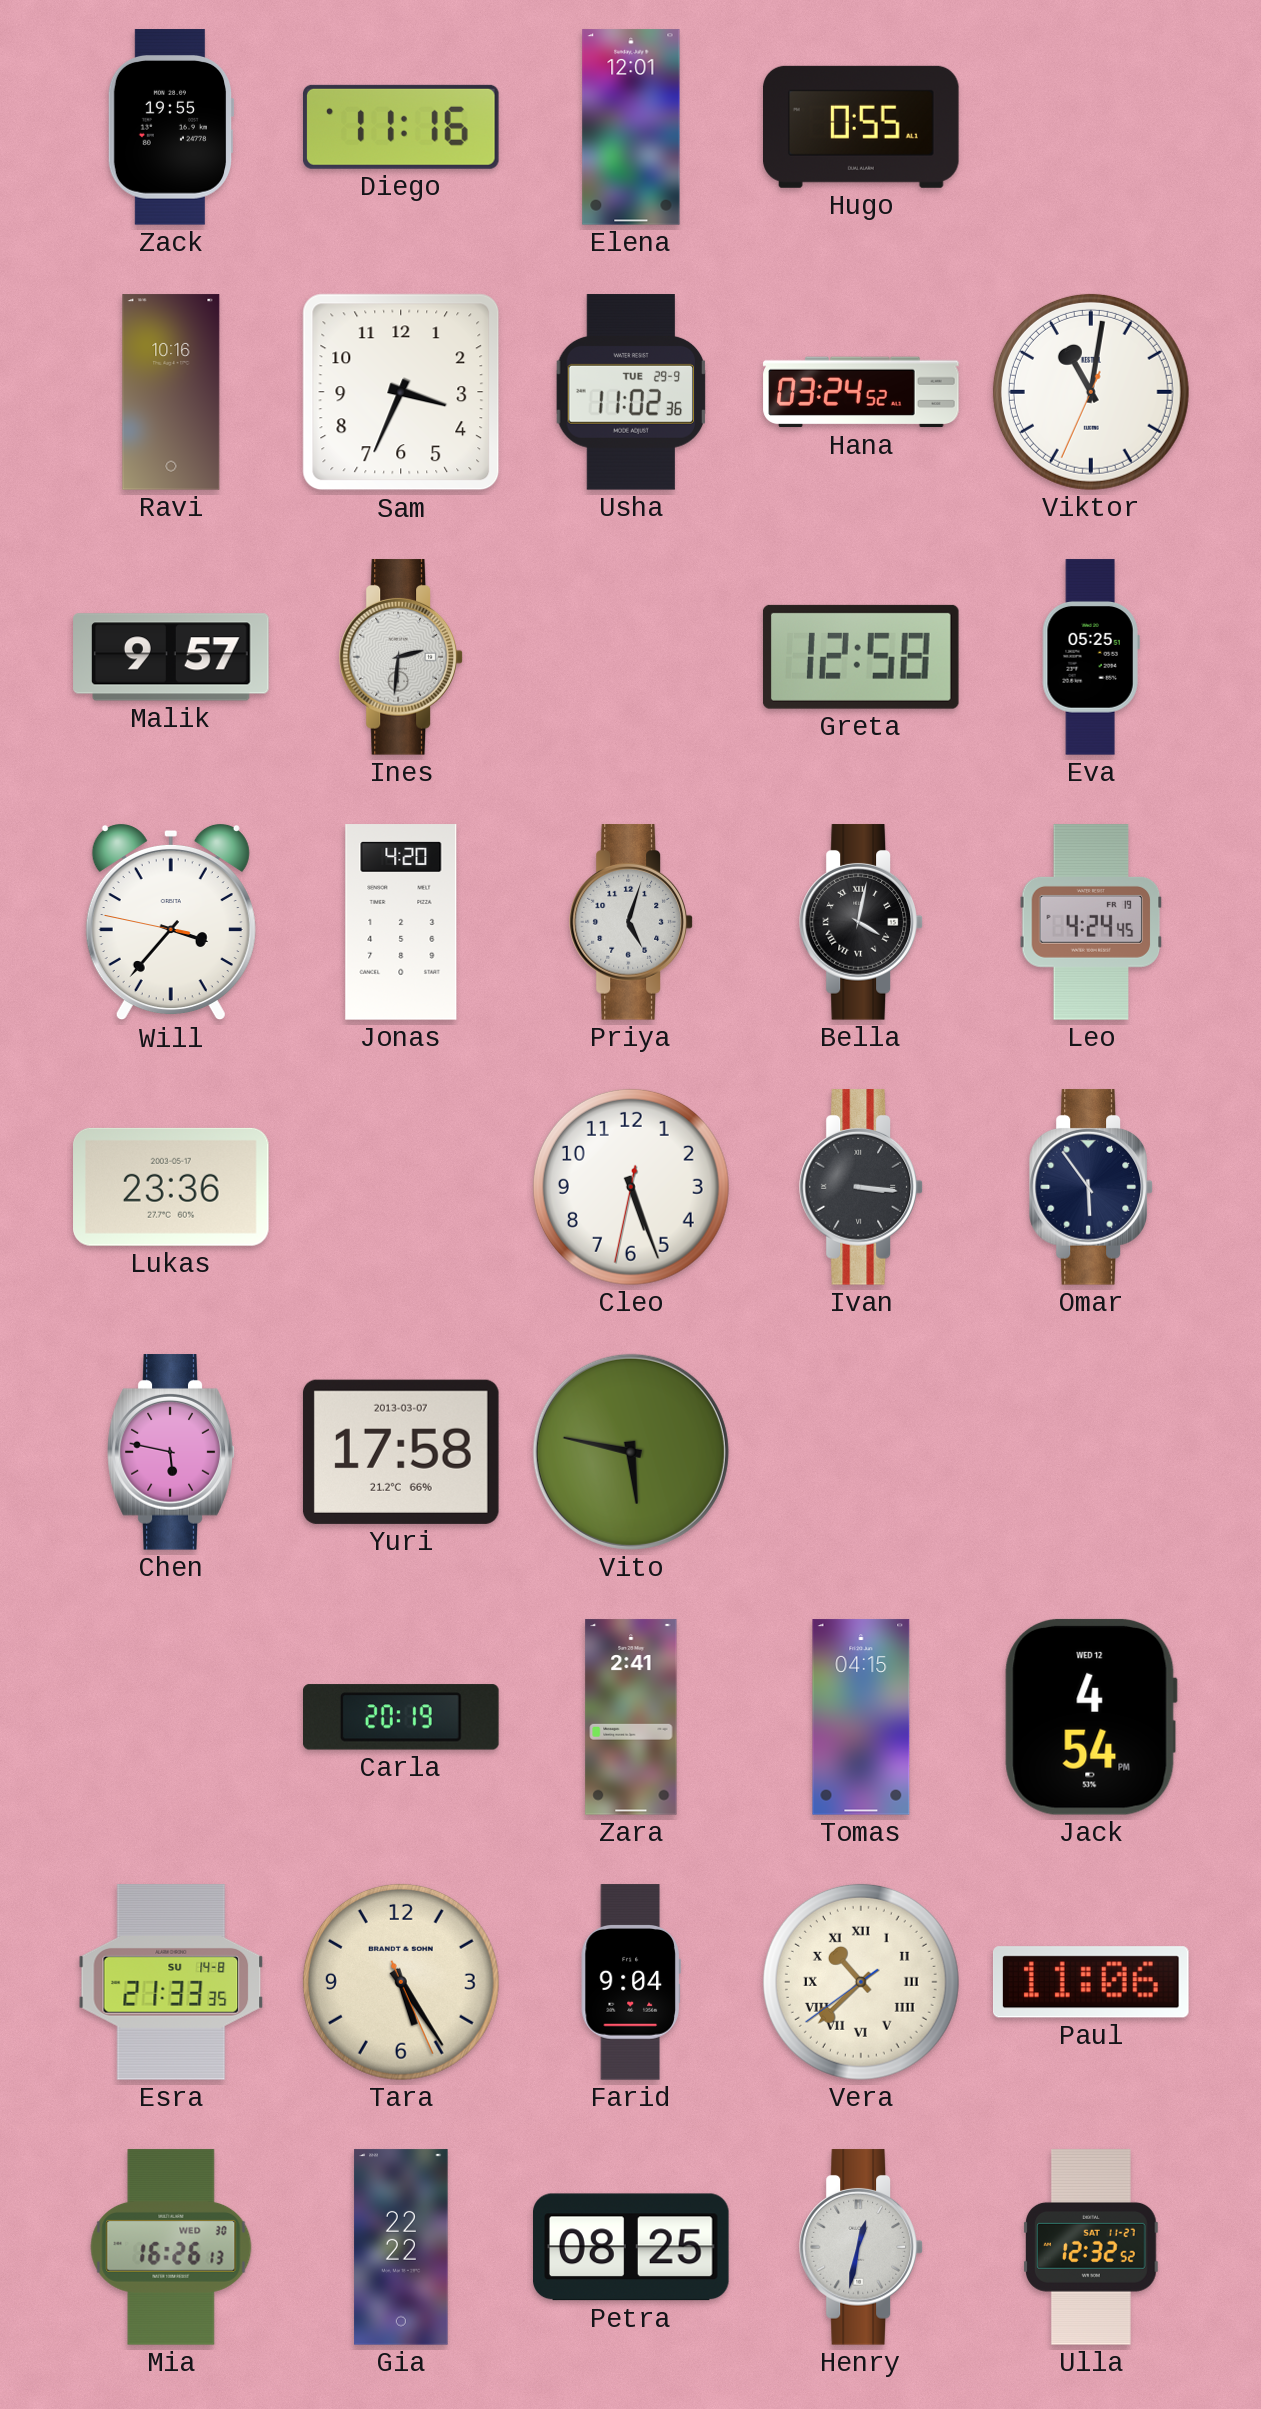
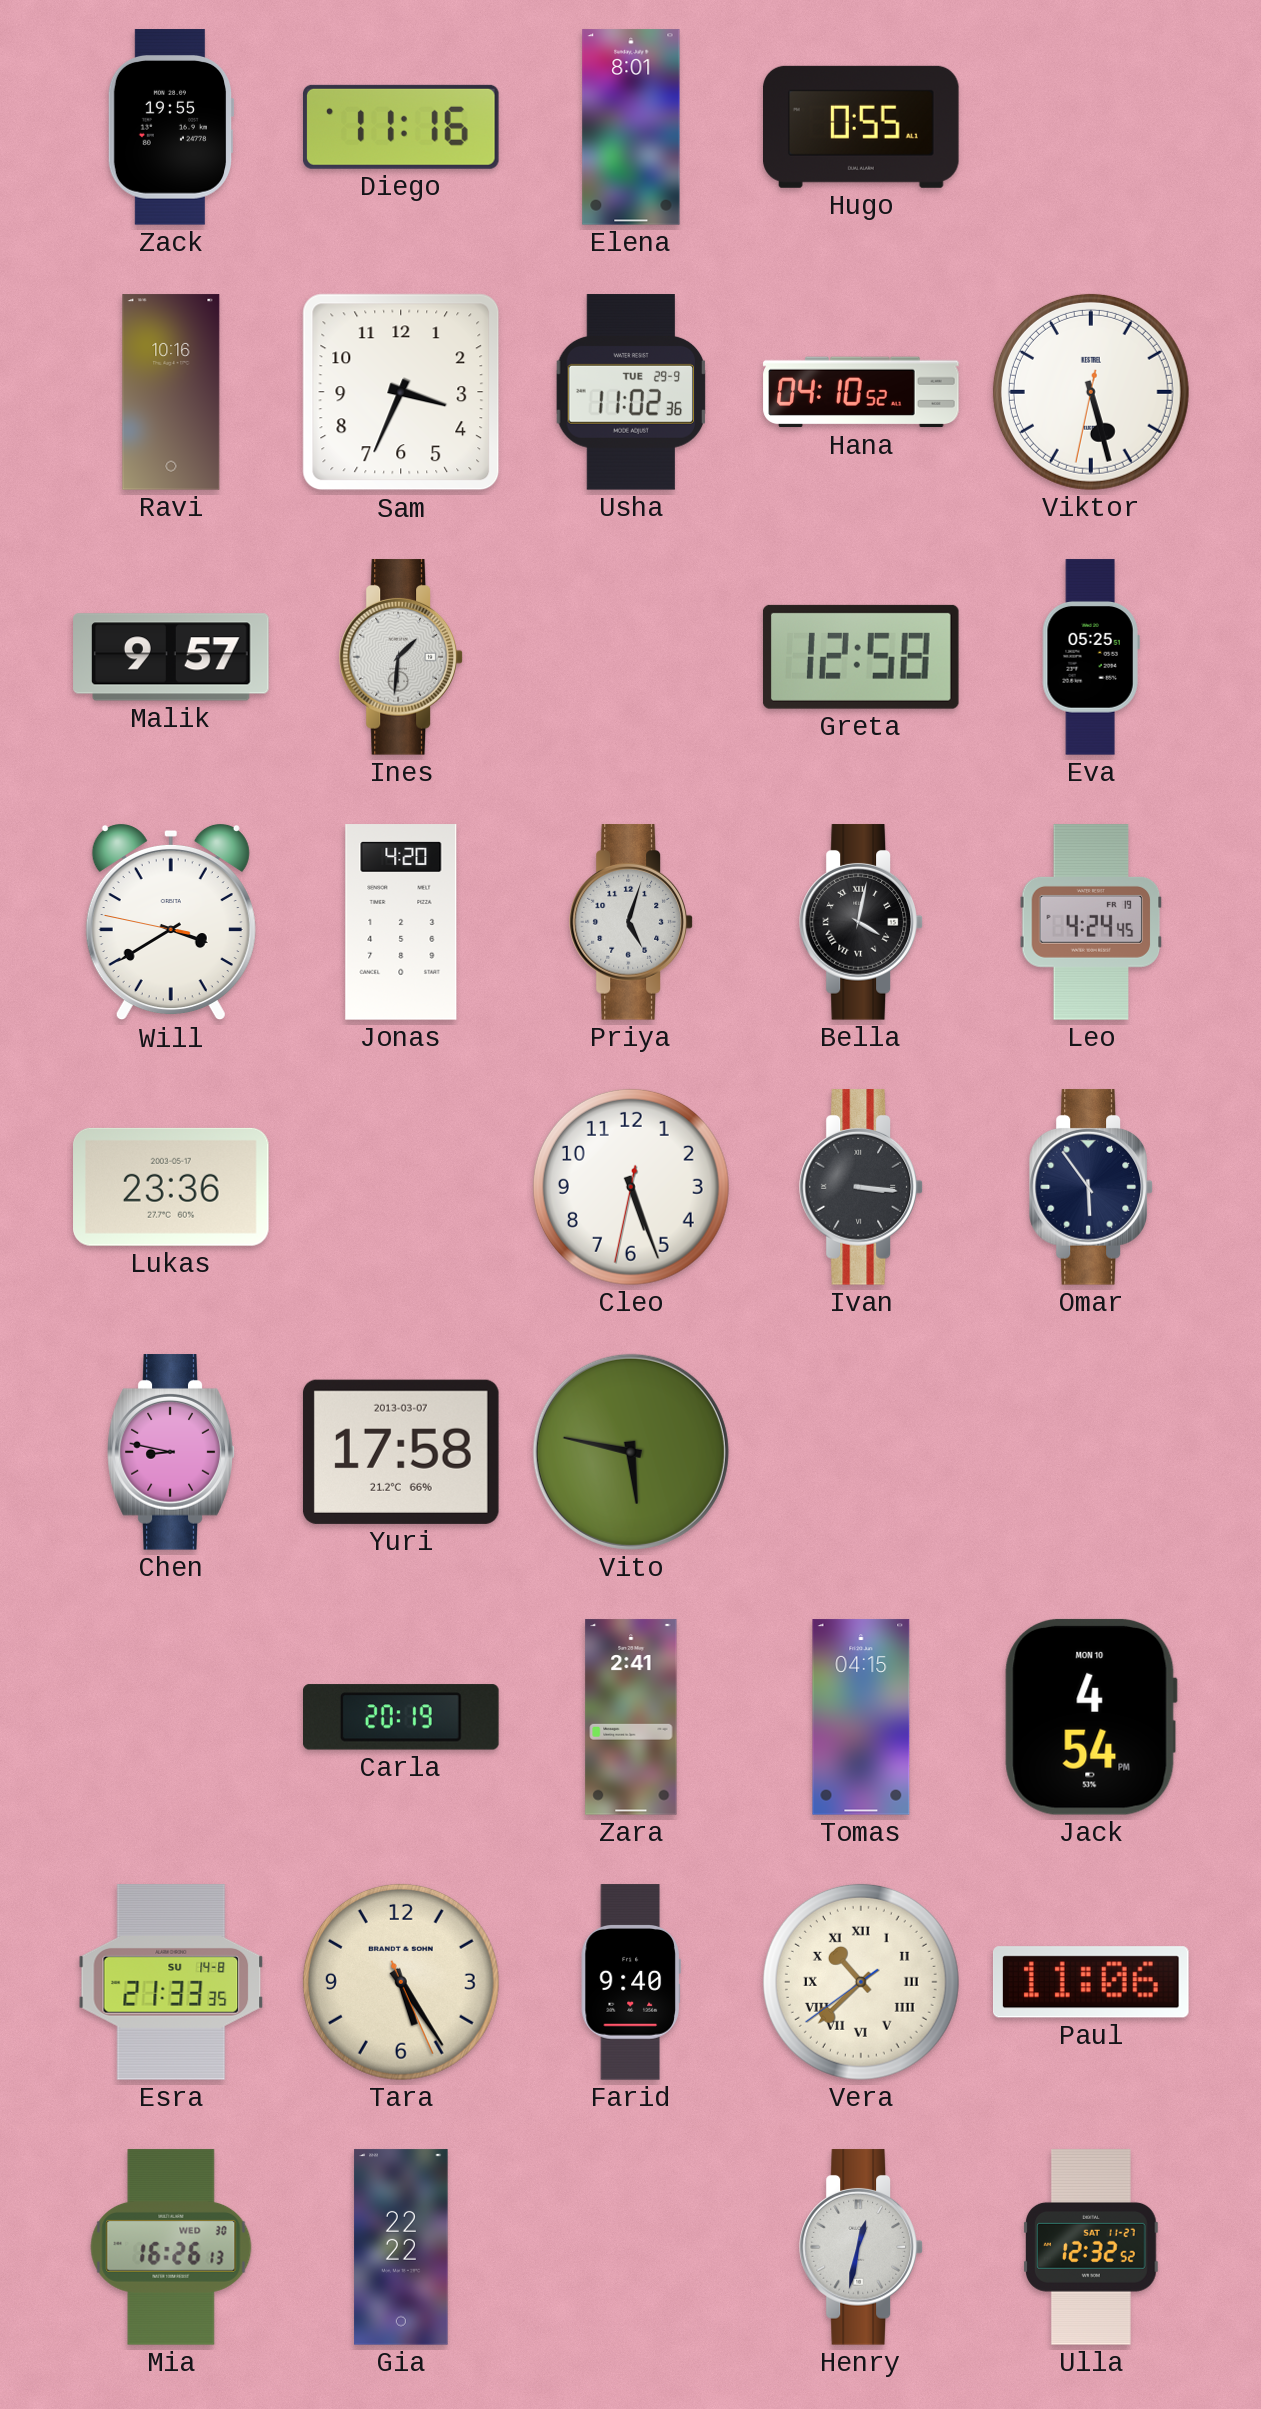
Elena: 12:01 -> 8:01 (631, 127)
Hana: 03:24 -> 04:10 (861, 392)
Viktor: 11:01 -> 5:27 (1091, 392)
Ines: 2:31 -> 1:31 (401, 657)
Will: 3:36 -> 3:39 (171, 922)
Chen: 5:47 -> 8:47 (171, 1452)
Jack date: WED 12 -> MON 10 (1091, 1717)
Farid: 9:04 -> 9:40 (631, 1982)
Petra: 08:25 -> none (632, 2247)
